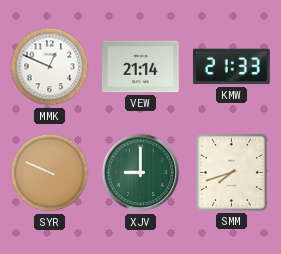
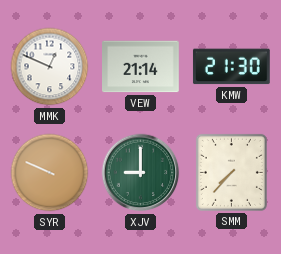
KMW: 21:33 -> 21:30 (231, 67)
SMM: 7:42 -> 7:37 (231, 172)
